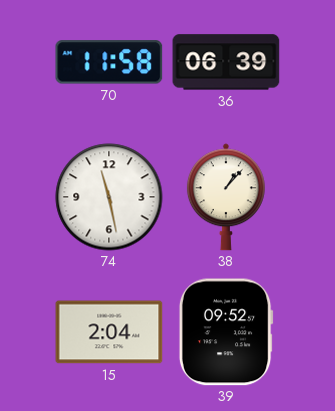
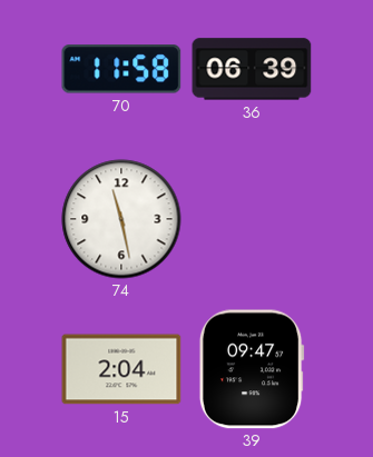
38: 1:07 -> none (226, 197)
39: 09:52 -> 09:47 (252, 369)
